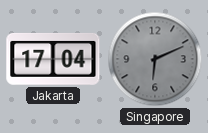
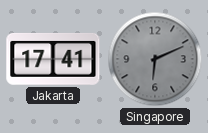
Jakarta: 17:04 -> 17:41 (53, 59)
